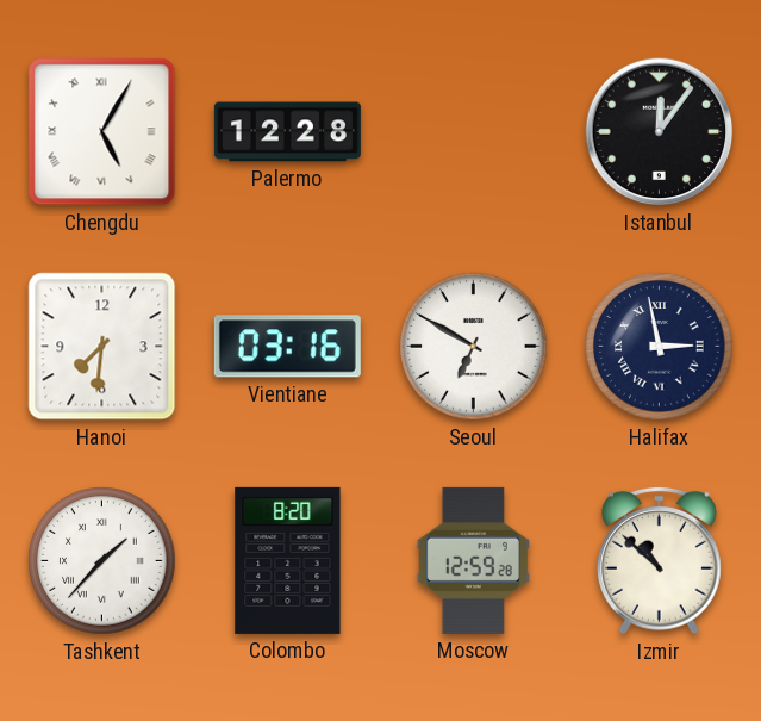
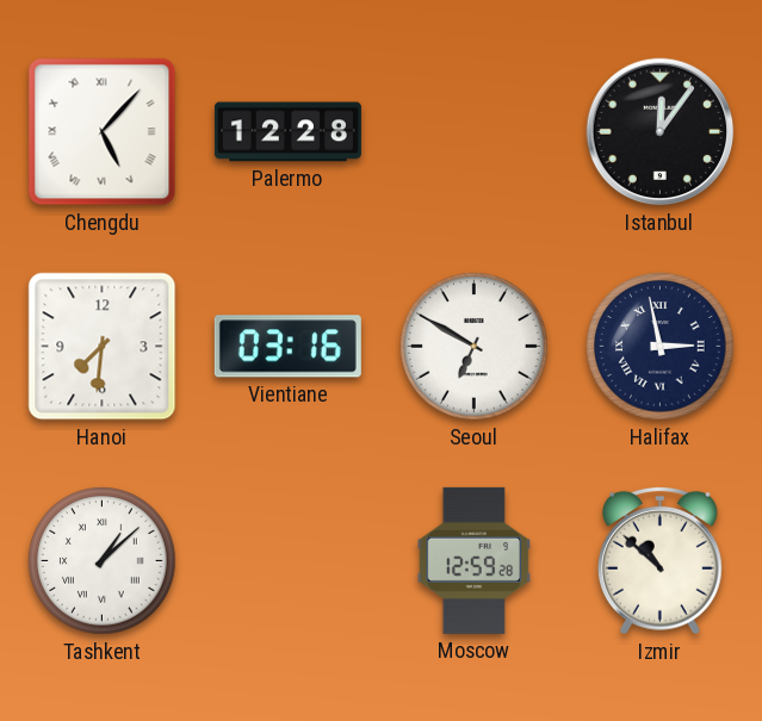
Chengdu: 5:05 -> 5:07 (103, 132)
Tashkent: 1:37 -> 1:08 (103, 561)
Colombo: 8:20 -> none (288, 560)
